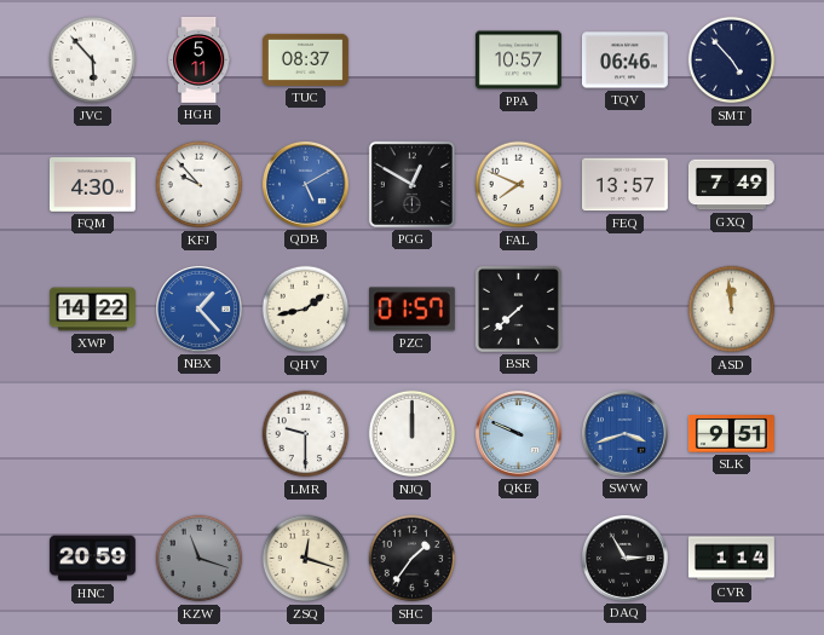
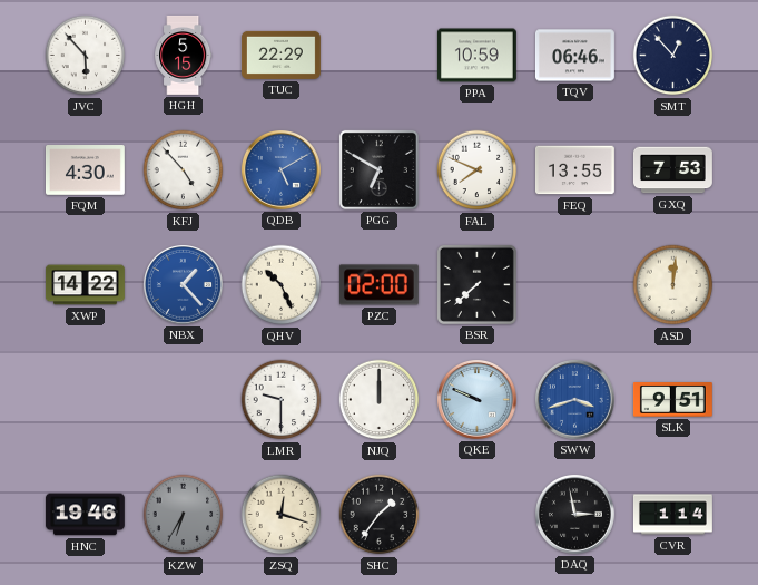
HGH: 5:11 -> 5:15 (184, 56)
TUC: 08:37 -> 22:29 (280, 55)
PPA: 10:57 -> 10:59 (476, 56)
SMT: 4:53 -> 12:53 (673, 56)
KFJ: 9:53 -> 4:53 (184, 170)
PGG: 12:50 -> 6:50 (378, 169)
FEQ: 13:57 -> 13:55 (574, 170)
GXQ: 7:49 -> 7:53 (672, 170)
QHV: 1:43 -> 10:26 (282, 285)
PZC: 01:57 -> 02:00 (378, 285)
ASD: 11:59 -> 12:01 (673, 285)
HNC: 20:59 -> 19:46 (85, 515)
KZW: 11:18 -> 6:35 (184, 515)
DAQ: 2:55 -> 2:58 (574, 514)
